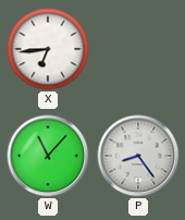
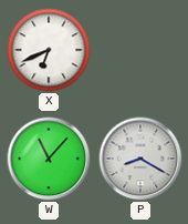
X: 6:44 -> 6:41 (49, 50)
P: 8:24 -> 8:20 (140, 159)
